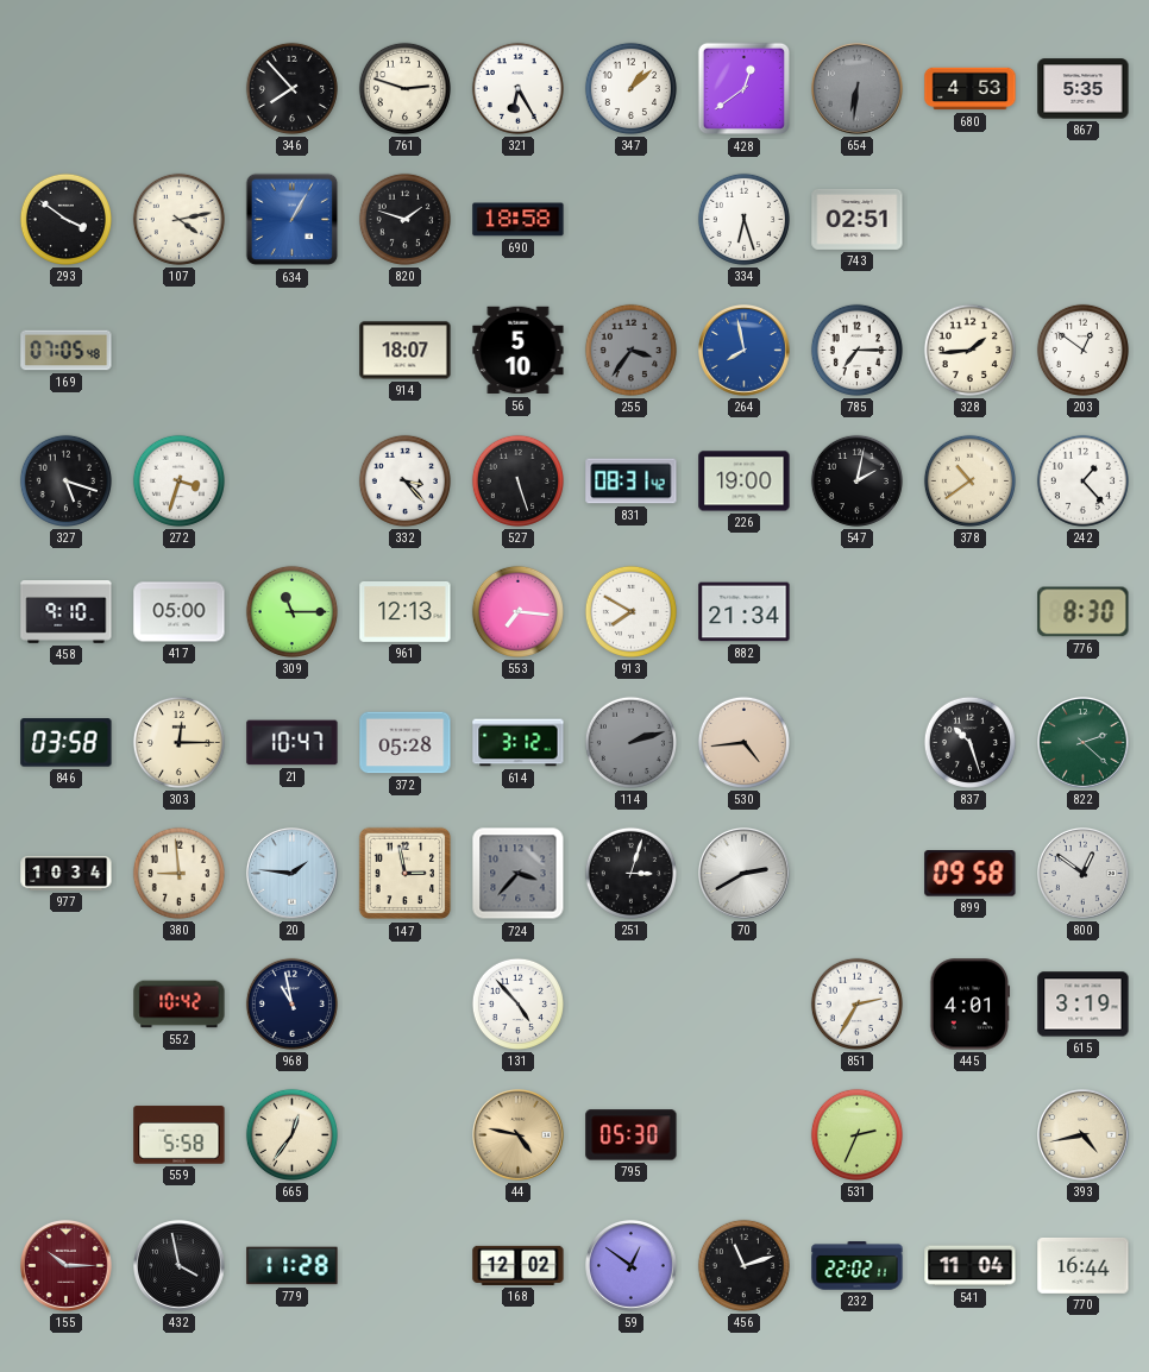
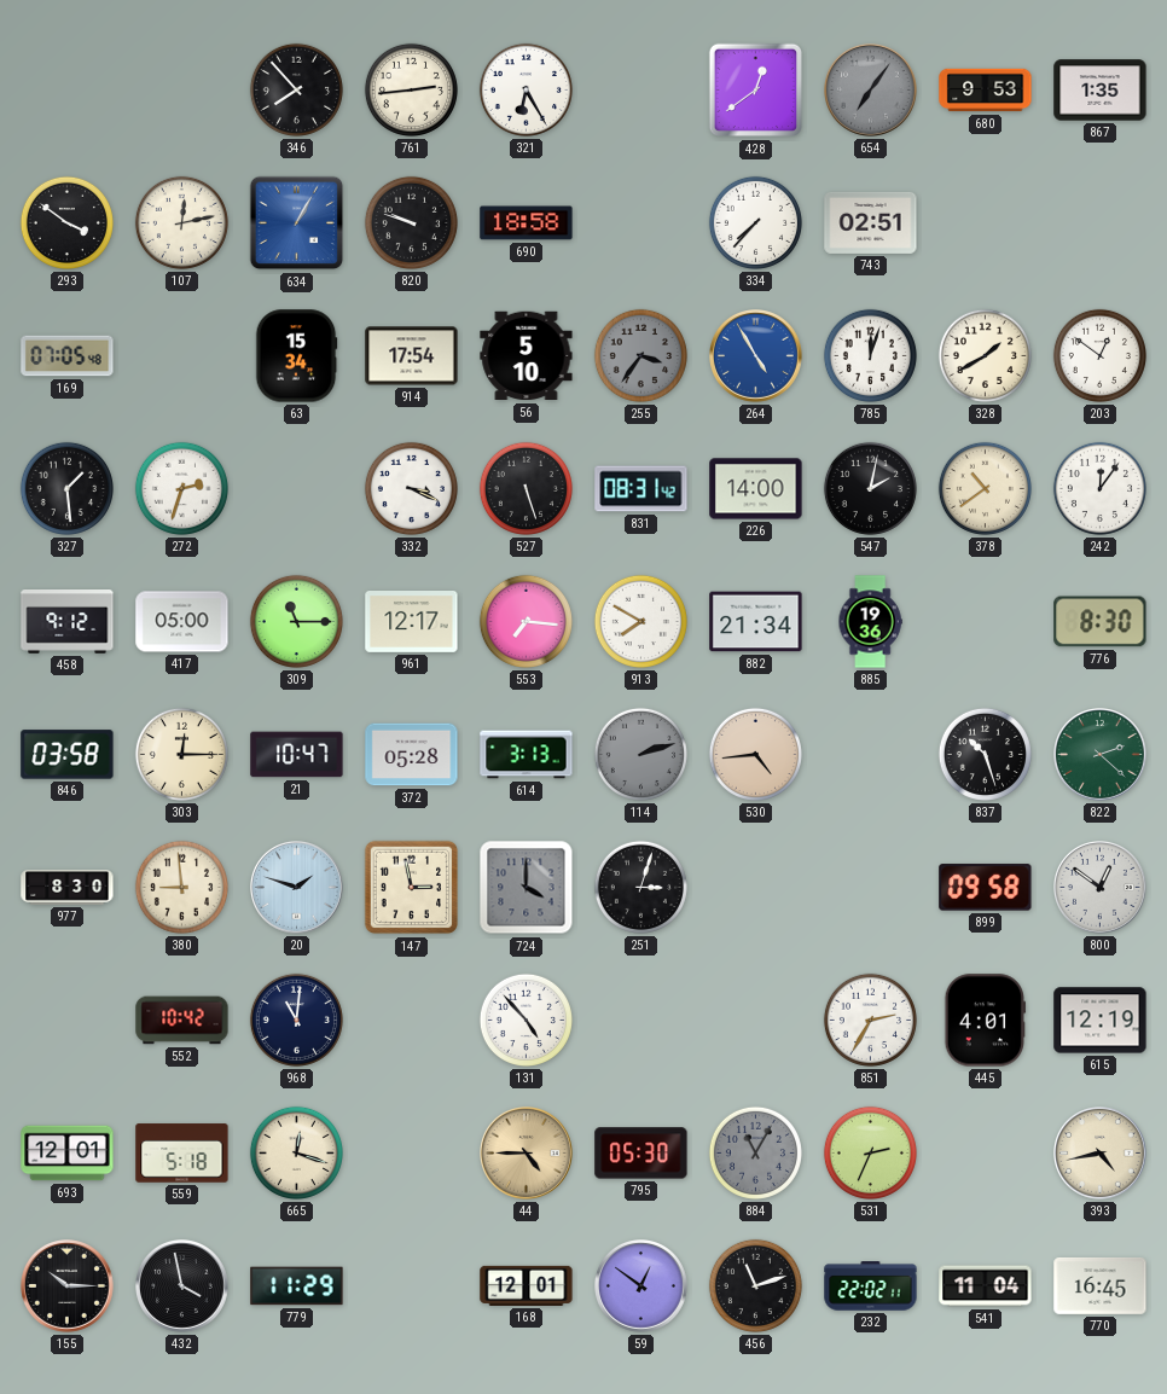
761: 2:48 -> 2:44 (411, 89)
347: 1:08 -> none (630, 88)
654: 6:31 -> 7:06 (871, 91)
680: 4:53 -> 9:53 (986, 91)
867: 5:35 -> 1:35 (1101, 91)
107: 4:13 -> 12:13 (181, 222)
820: 1:48 -> 9:48 (411, 222)
334: 6:27 -> 7:37 (755, 222)
63: none -> 15:34 (296, 356)
914: 18:07 -> 17:54 (412, 356)
264: 7:58 -> 4:55 (756, 356)
785: 7:15 -> 12:03 (870, 355)
328: 1:44 -> 1:40 (985, 355)
327: 5:18 -> 1:29 (66, 488)
272: 3:33 -> 2:33 (181, 488)
332: 3:23 -> 3:19 (411, 488)
226: 19:00 -> 14:00 (756, 489)
242: 1:23 -> 12:06 (1099, 488)
458: 9:10 -> 9:12 (68, 622)
961: 12:13 -> 12:17 (412, 622)
885: none -> 19:36 (870, 622)
614: 3:12 -> 3:13 (527, 755)
977: 10:34 -> 8:30 (68, 888)
20: 1:46 -> 1:48 (297, 888)
724: 3:37 -> 4:00 (527, 888)
70: 2:40 -> none (745, 874)
968: 10:58 -> 11:01 (296, 1020)
615: 3:19 -> 12:19 (1101, 1021)
693: none -> 12:01 (68, 1154)
559: 5:58 -> 5:18 (182, 1154)
665: 12:36 -> 12:18 (296, 1152)
44: 4:47 -> 4:45 (527, 1154)
884: none -> 11:05 (755, 1152)
155 dial: burgundy -> black (68, 1286)
779: 11:28 -> 11:29 (297, 1286)
168: 12:02 -> 12:01 (527, 1285)
770: 16:44 -> 16:45 (1101, 1285)
